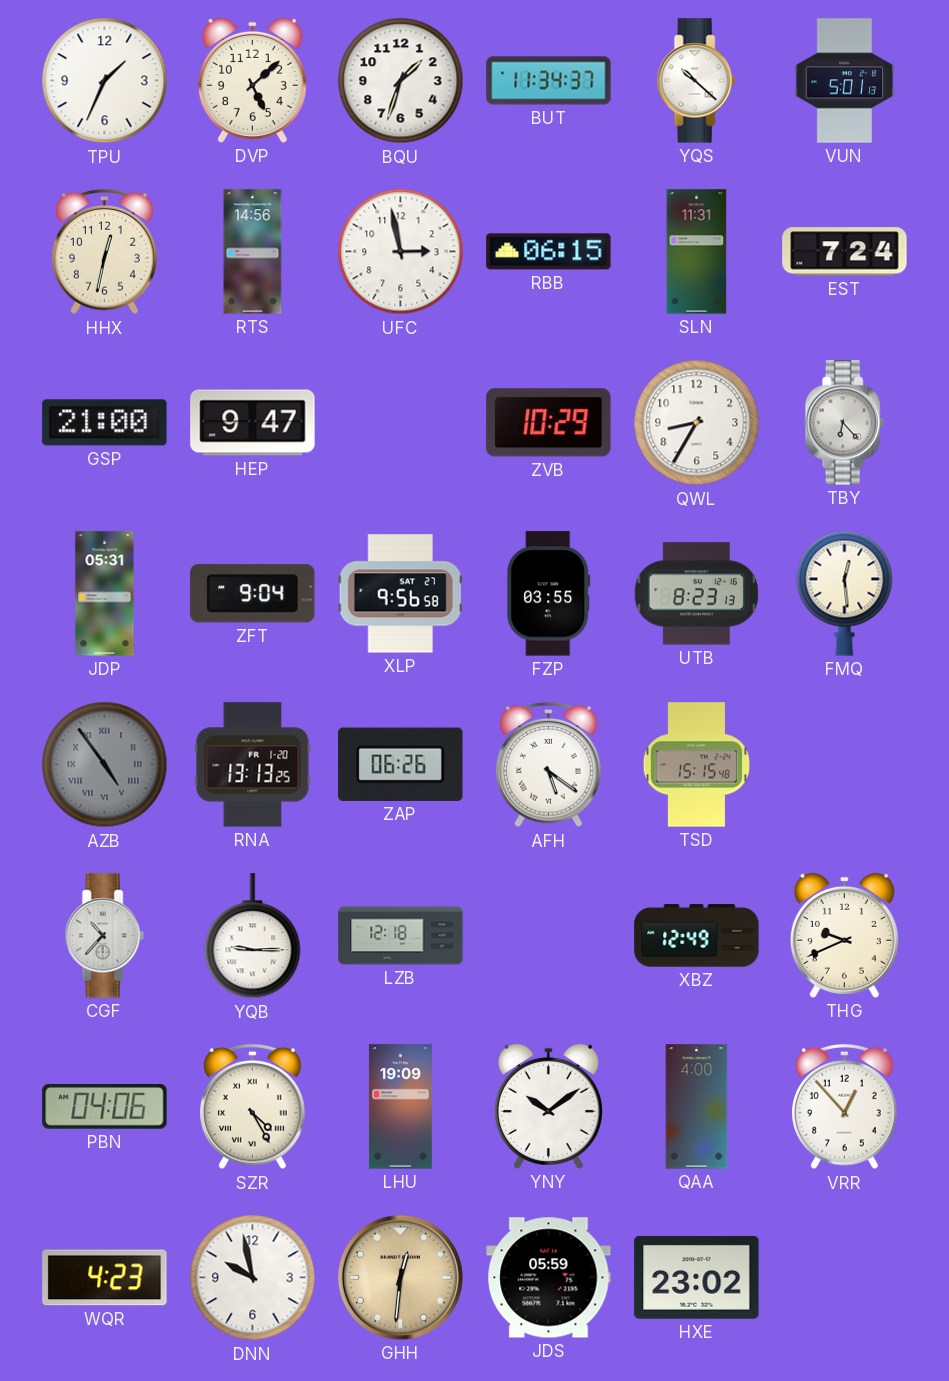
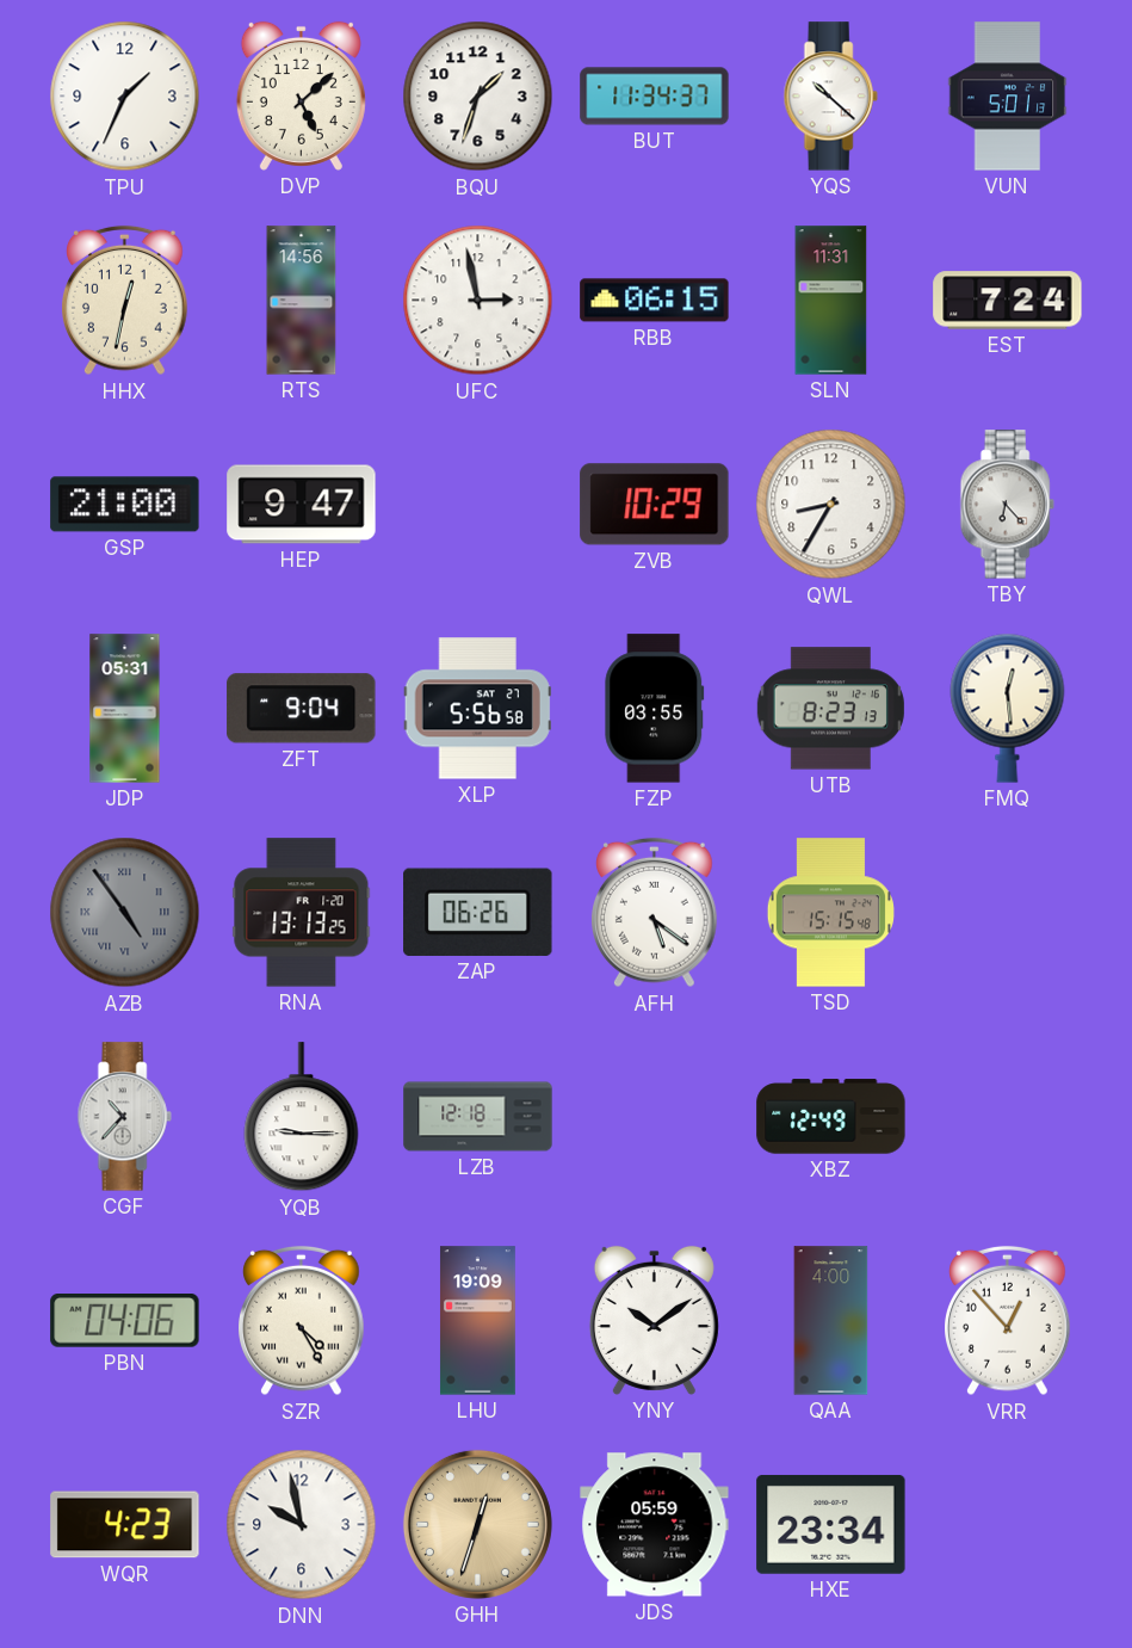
XLP: 9:56 -> 5:56 (477, 709)
THG: 9:41 -> none (844, 935)
GHH: 12:31 -> 12:33 (477, 1524)
HXE: 23:02 -> 23:34 (831, 1524)
